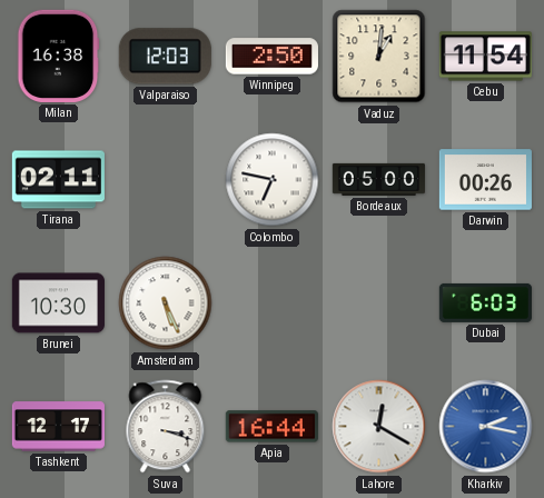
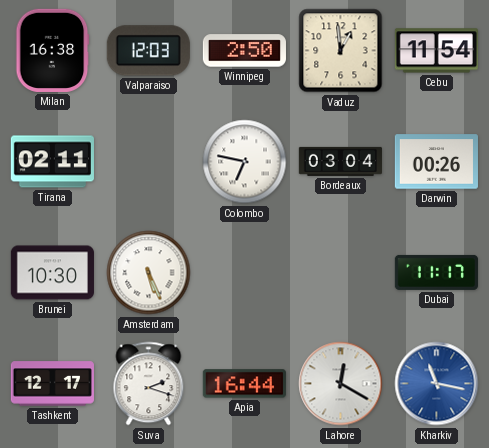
Vaduz: 1:01 -> 12:59 (341, 51)
Bordeaux: 05:00 -> 03:04 (340, 161)
Dubai: 6:03 -> 11:17 (436, 272)
Suva: 3:18 -> 2:18 (149, 384)
Kharkiv: 2:17 -> 11:17 (437, 384)
